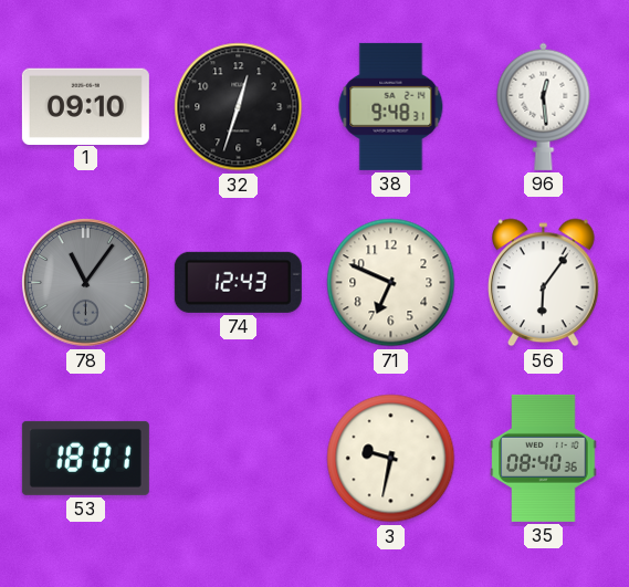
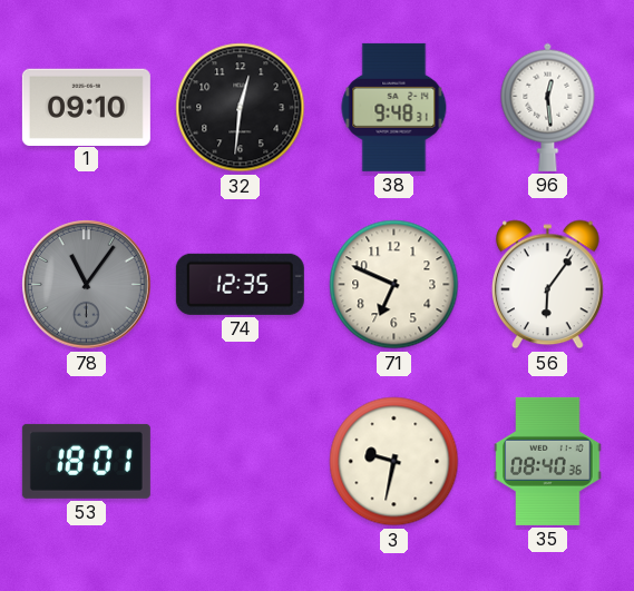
32: 12:33 -> 12:31 (241, 108)
74: 12:43 -> 12:35 (240, 284)
